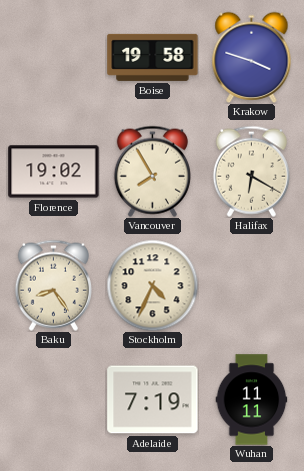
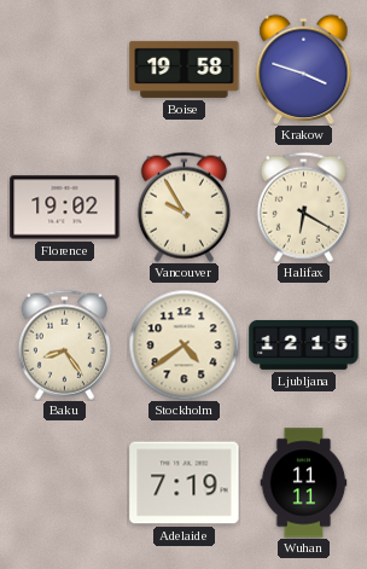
Vancouver: 7:55 -> 9:55 (183, 207)
Stockholm: 4:34 -> 4:39 (183, 344)
Ljubljana: none -> 12:15 (304, 344)
